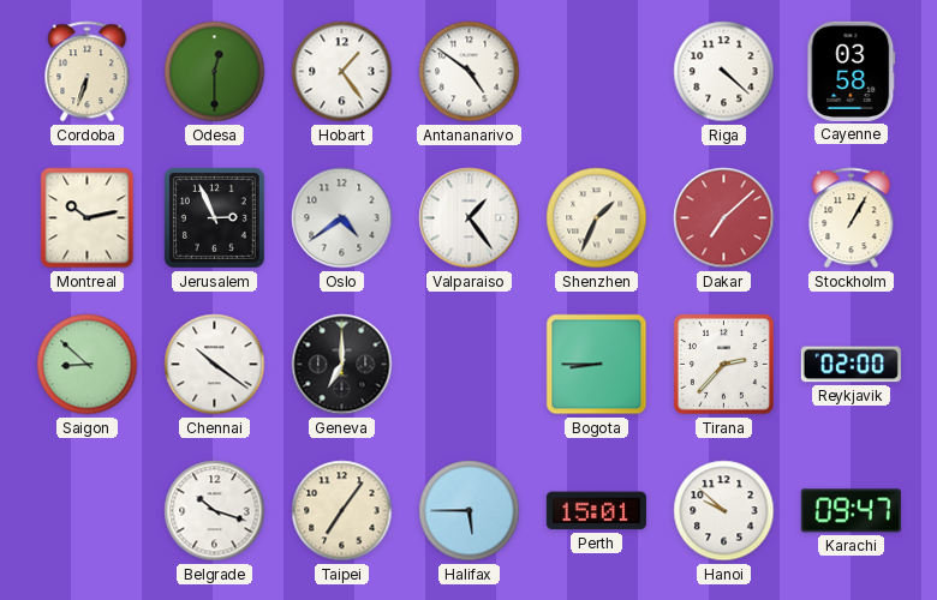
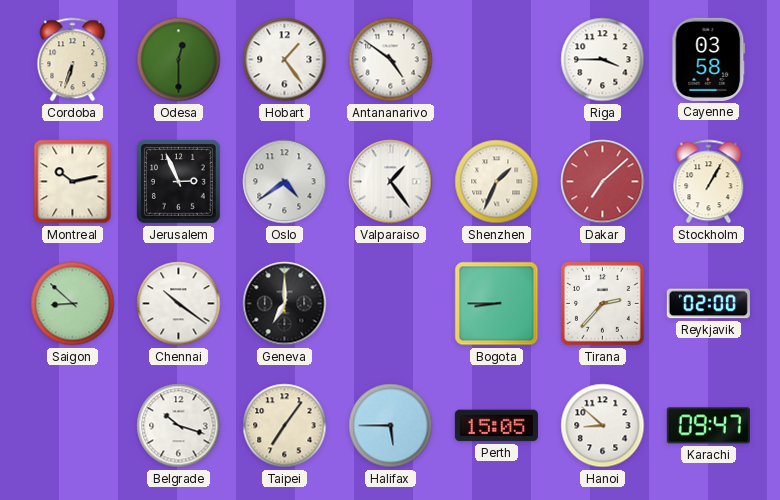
Riga: 4:22 -> 3:45 (603, 60)
Perth: 15:01 -> 15:05 (496, 426)
Hanoi: 9:52 -> 8:52 (603, 426)
